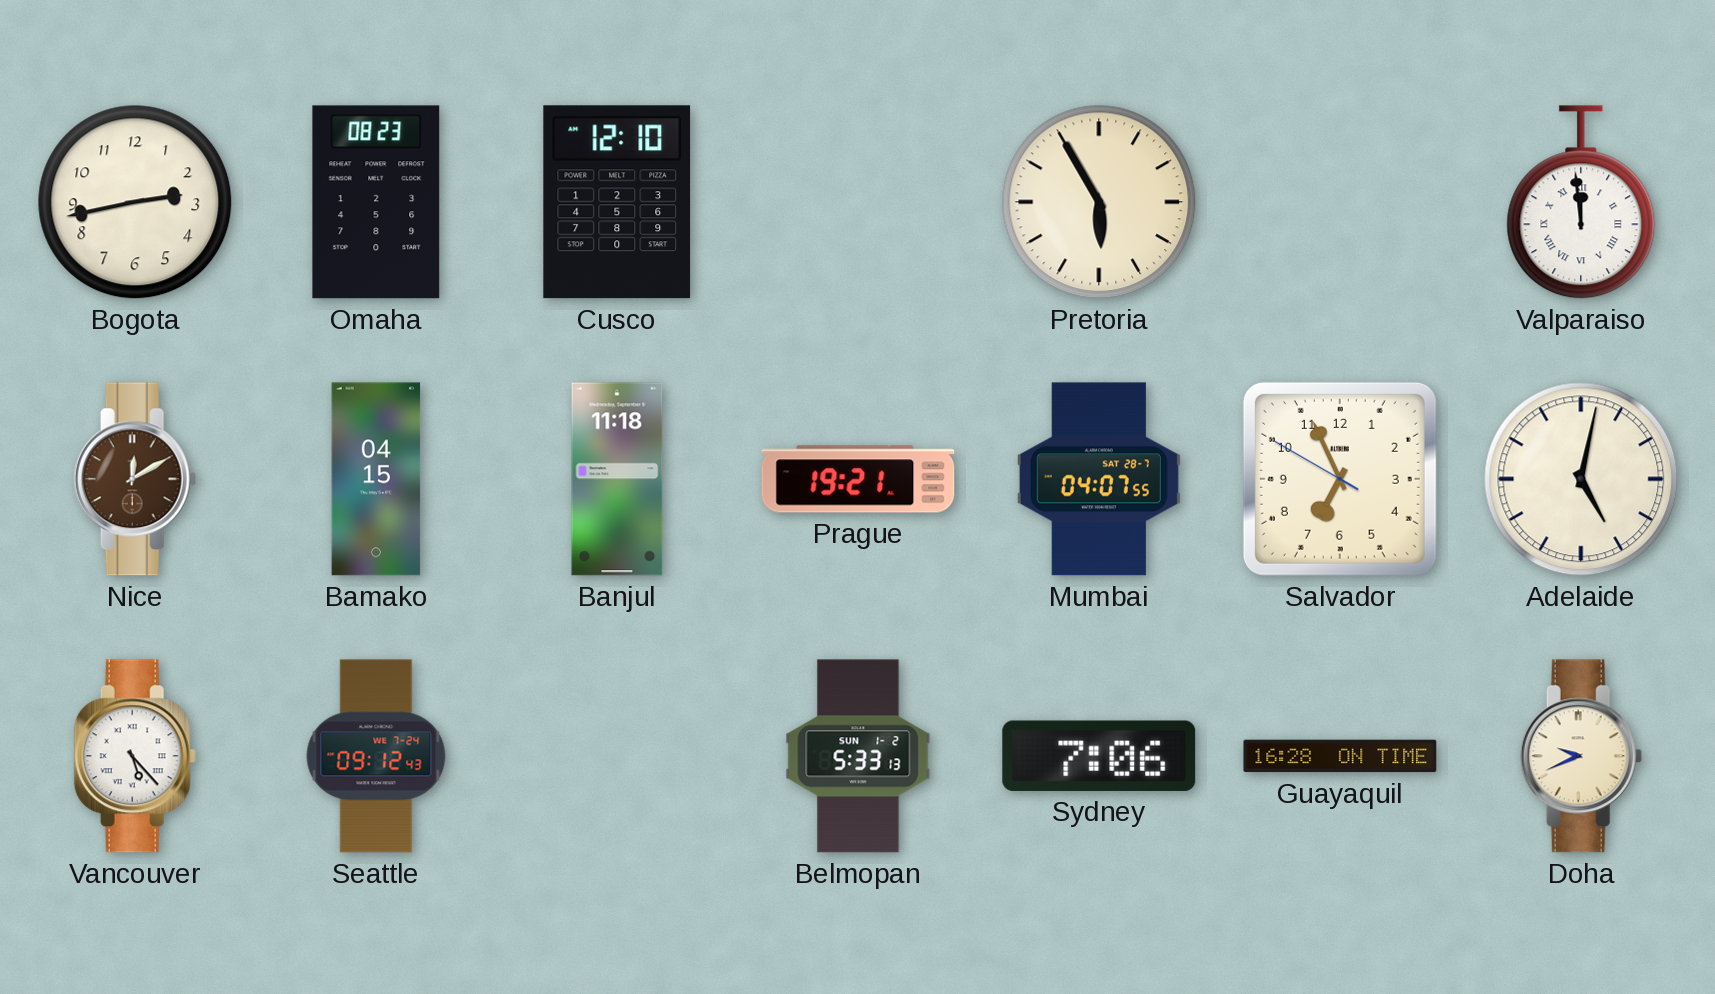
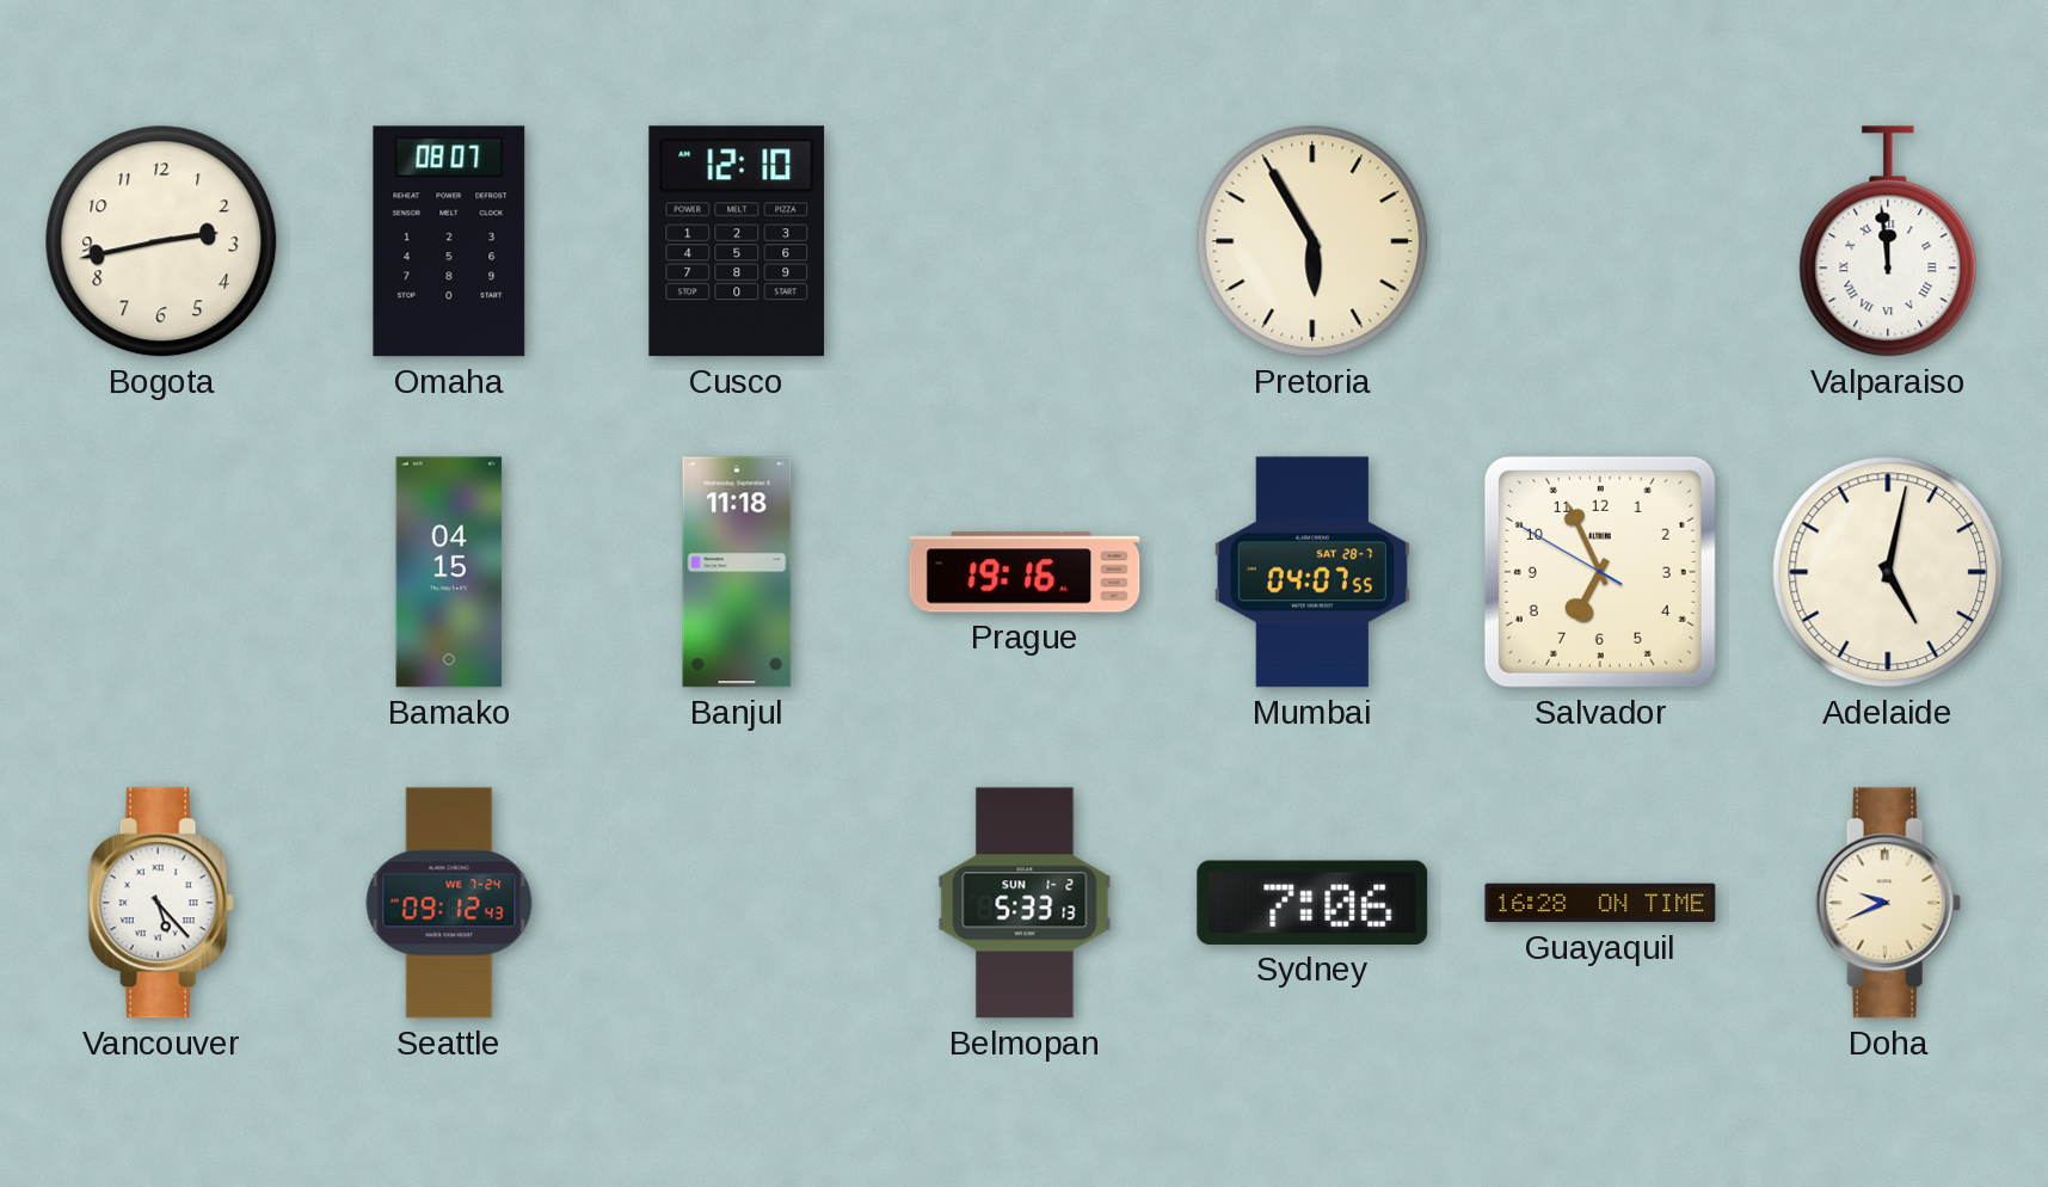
Omaha: 08:23 -> 08:07 (449, 241)
Nice: 12:10 -> none (135, 479)
Prague: 19:21 -> 19:16 (1025, 572)
